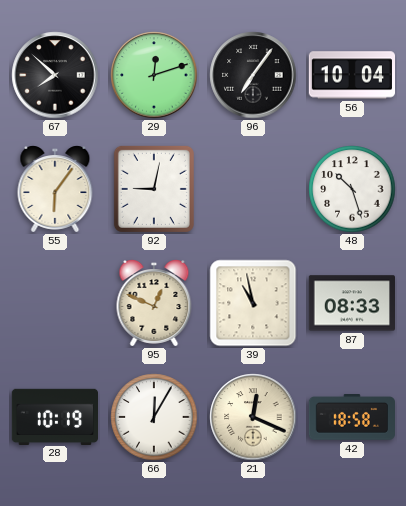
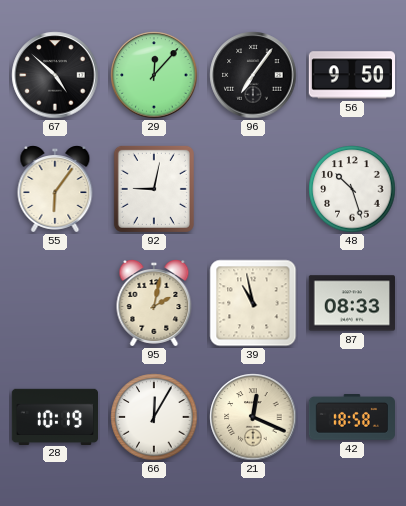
67: 7:52 -> 4:52 (55, 75)
29: 12:12 -> 12:07 (154, 75)
56: 10:04 -> 9:50 (351, 75)
95: 12:49 -> 2:02 (154, 303)
